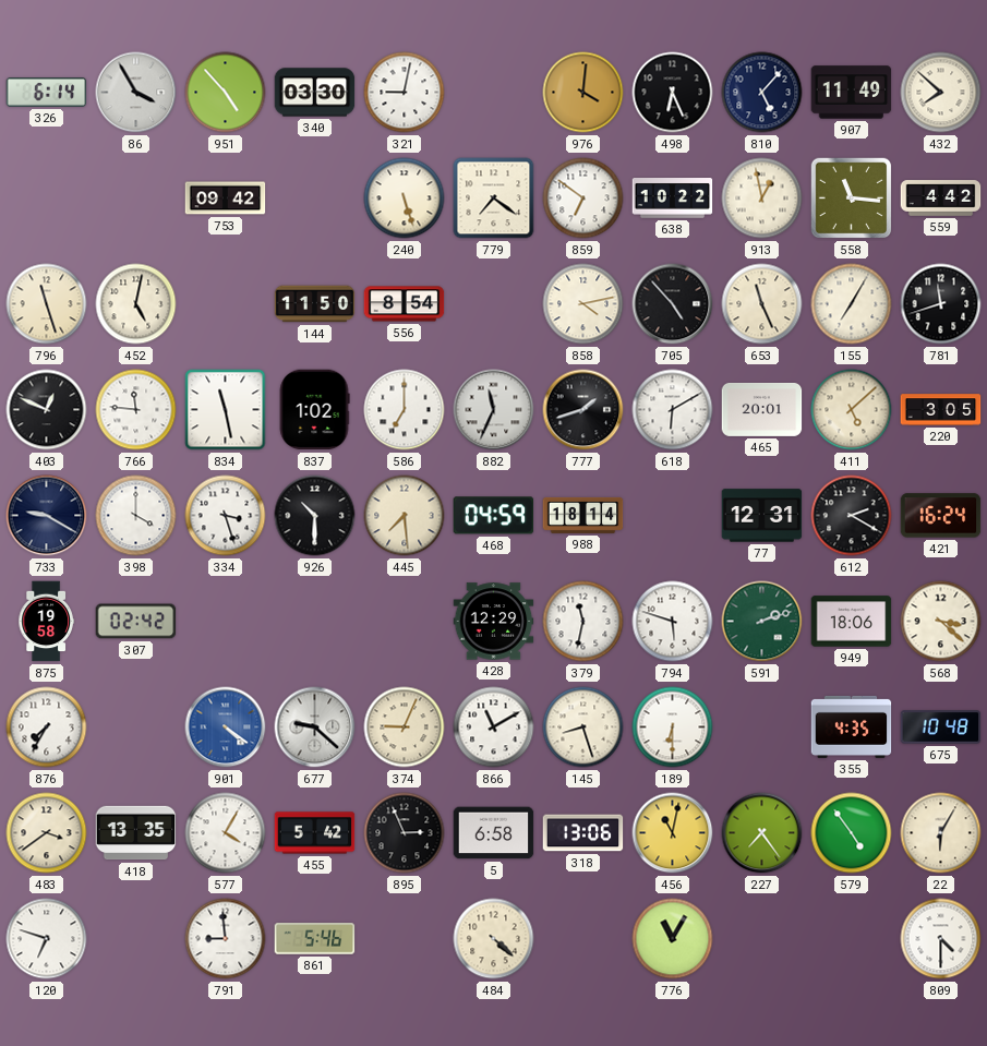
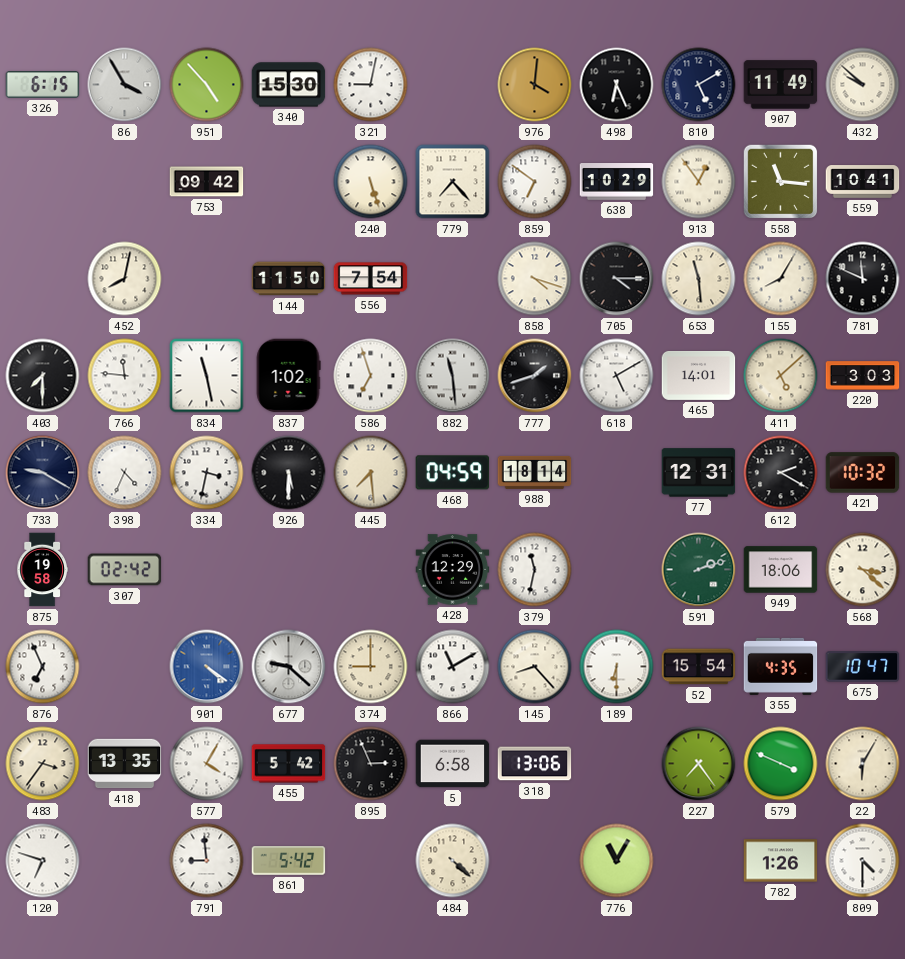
326: 6:14 -> 6:15 (43, 85)
340: 03:30 -> 15:30 (289, 85)
810: 5:07 -> 5:10 (699, 85)
432: 7:52 -> 9:52 (863, 85)
779: 7:21 -> 7:23 (453, 182)
638: 10:22 -> 10:29 (617, 182)
913: 12:58 -> 12:54 (699, 182)
559: 4:42 -> 10:41 (863, 182)
796: 11:27 -> none (47, 304)
452: 5:02 -> 8:02 (125, 279)
556: 8:54 -> 7:54 (371, 279)
858: 4:13 -> 4:18 (535, 279)
705: 4:53 -> 4:15 (617, 279)
653: 11:26 -> 11:29 (699, 279)
155: 7:05 -> 8:05 (781, 279)
781: 11:42 -> 11:49 (863, 279)
403: 12:49 -> 7:30 (43, 376)
586: 7:00 -> 6:57 (371, 376)
882: 11:34 -> 11:29 (453, 376)
618: 6:10 -> 5:10 (617, 376)
465: 20:01 -> 14:01 (699, 375)
220: 3:05 -> 3:03 (863, 376)
398: 4:00 -> 4:34 (125, 473)
334: 3:27 -> 3:32 (207, 473)
926: 10:30 -> 5:30 (289, 473)
421: 16:24 -> 10:32 (863, 473)
794: 5:48 -> none (673, 622)
876: 7:35 -> 6:56 (43, 667)
374: 9:04 -> 9:00 (371, 667)
145: 8:27 -> 8:23 (535, 667)
52: none -> 15:54 (699, 667)
675: 10:48 -> 10:47 (863, 667)
483: 3:39 -> 3:36 (43, 764)
456: 11:02 -> none (673, 833)
579: 4:54 -> 3:49 (781, 764)
861: 5:46 -> 5:42 (289, 861)
782: none -> 1:26 (781, 861)
